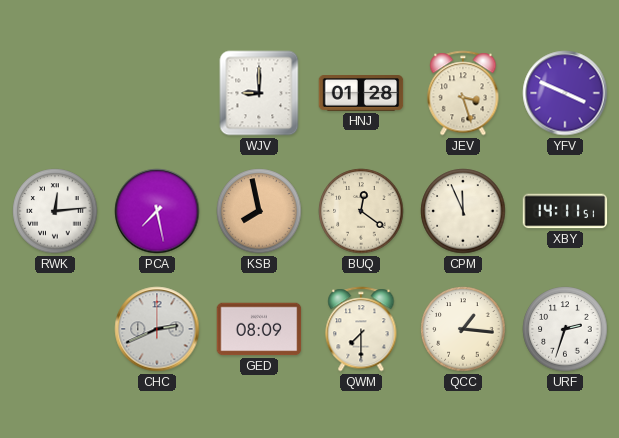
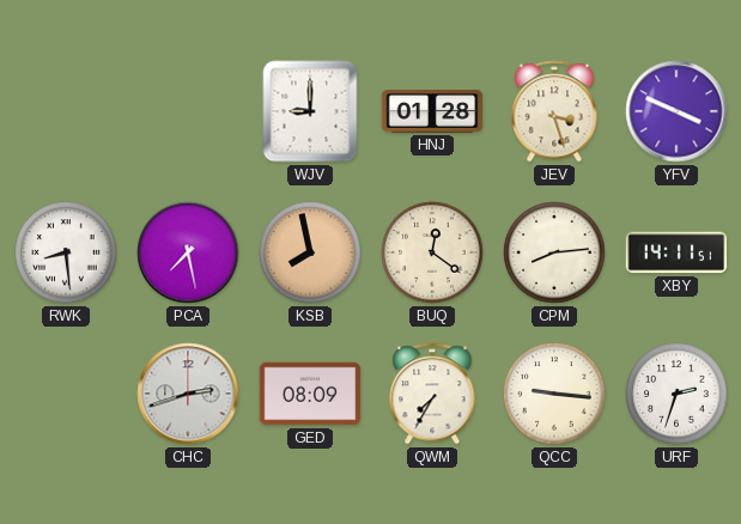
RWK: 12:14 -> 8:29 (66, 252)
CPM: 11:56 -> 8:14 (554, 252)
CHC: 2:41 -> 2:42 (188, 394)
QWM: 7:30 -> 7:35 (432, 394)
QCC: 1:16 -> 9:16 (554, 394)
